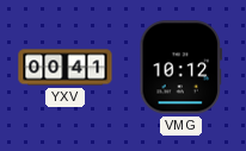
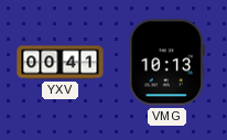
VMG: 10:12 -> 10:13 (167, 63)
